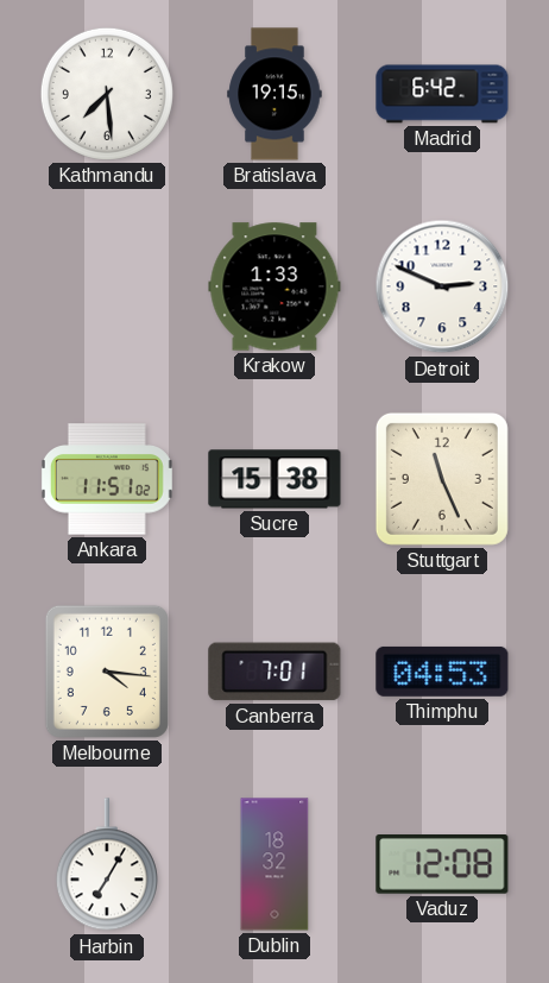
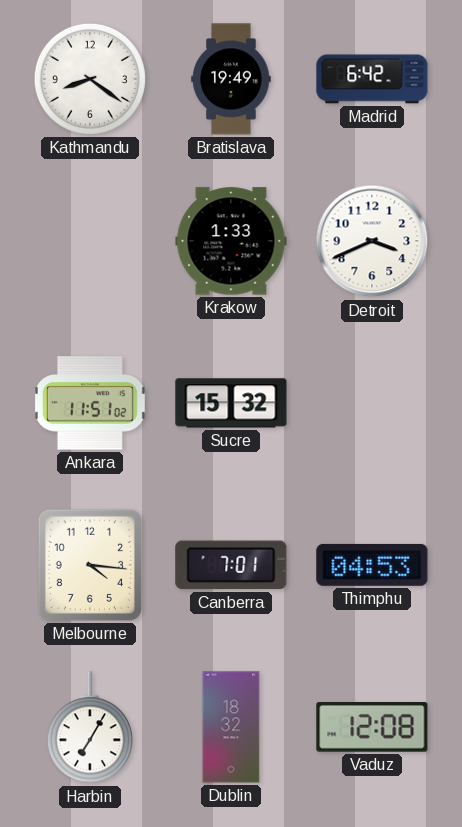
Kathmandu: 7:29 -> 8:21 (90, 79)
Bratislava: 19:15 -> 19:49 (231, 79)
Detroit: 2:49 -> 3:41 (372, 241)
Sucre: 15:38 -> 15:32 (231, 403)
Stuttgart: 11:26 -> none (442, 479)
